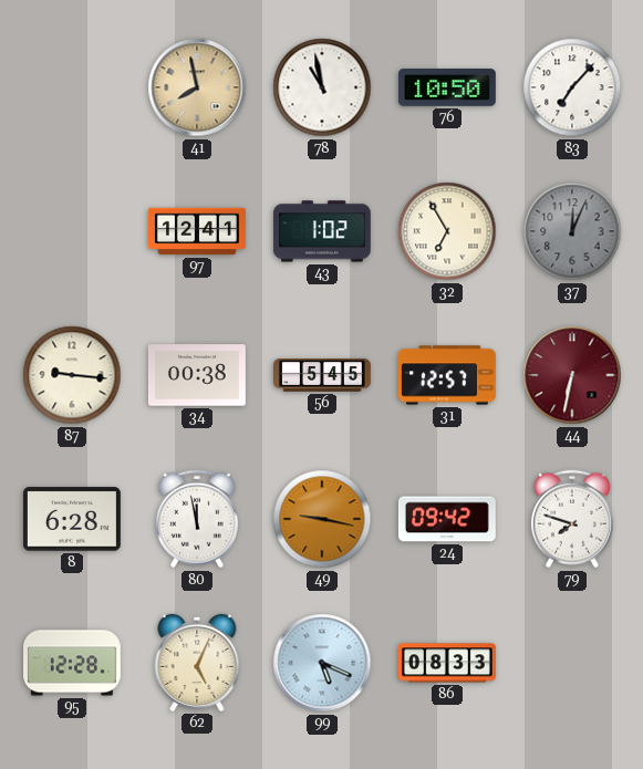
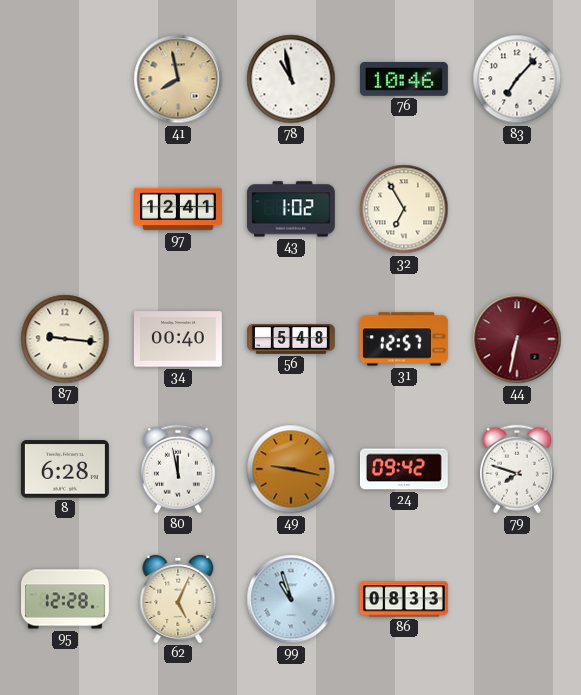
76: 10:50 -> 10:46 (404, 80)
37: 12:04 -> none (572, 231)
34: 00:38 -> 00:40 (178, 339)
56: 5:45 -> 5:48 (292, 340)
99: 5:19 -> 10:57 (291, 599)
